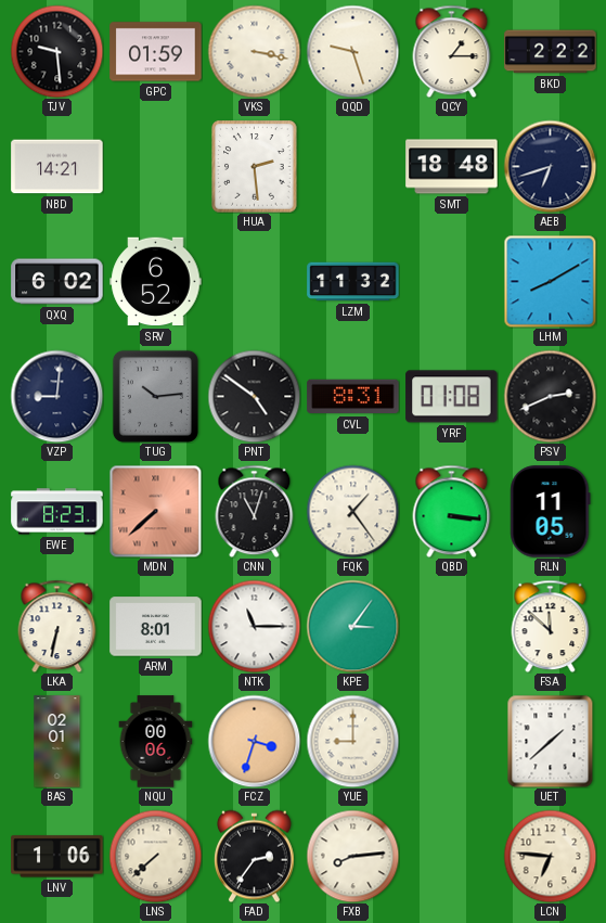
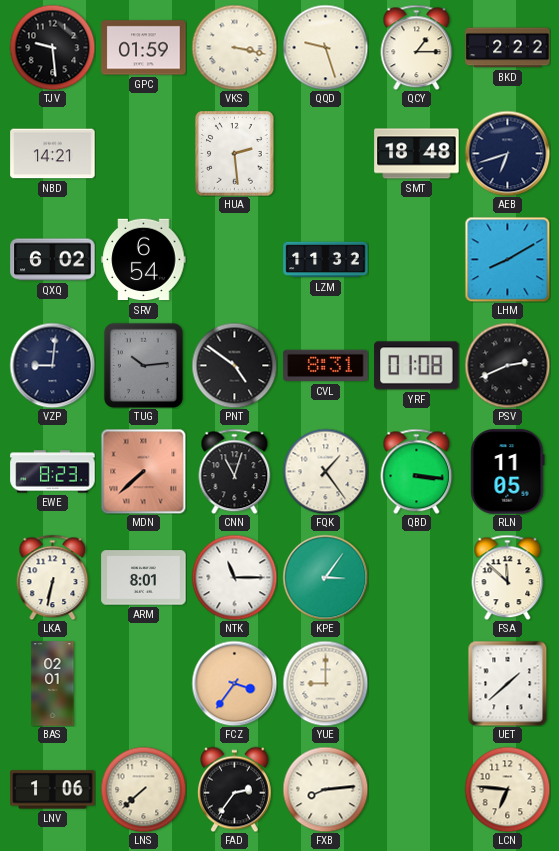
SRV: 6:52 -> 6:54 (144, 260)
NQU: 00:06 -> none (156, 742)
FCZ: 3:33 -> 3:36 (234, 683)
